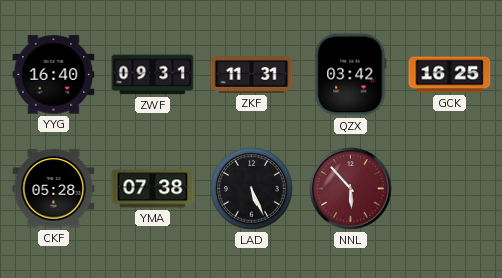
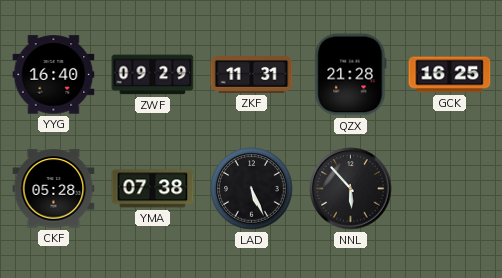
ZWF: 09:31 -> 09:29 (153, 75)
QZX: 03:42 -> 21:28 (351, 75)
NNL dial: burgundy -> black (351, 189)
